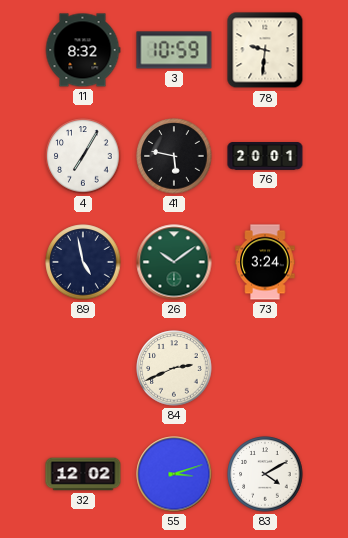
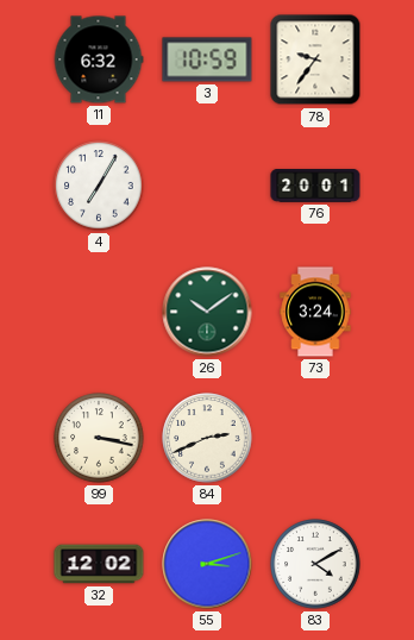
11: 8:32 -> 6:32 (99, 59)
78: 9:31 -> 9:36 (315, 59)
41: 5:47 -> none (174, 156)
89: 4:58 -> none (83, 262)
99: none -> 3:17 (99, 438)
